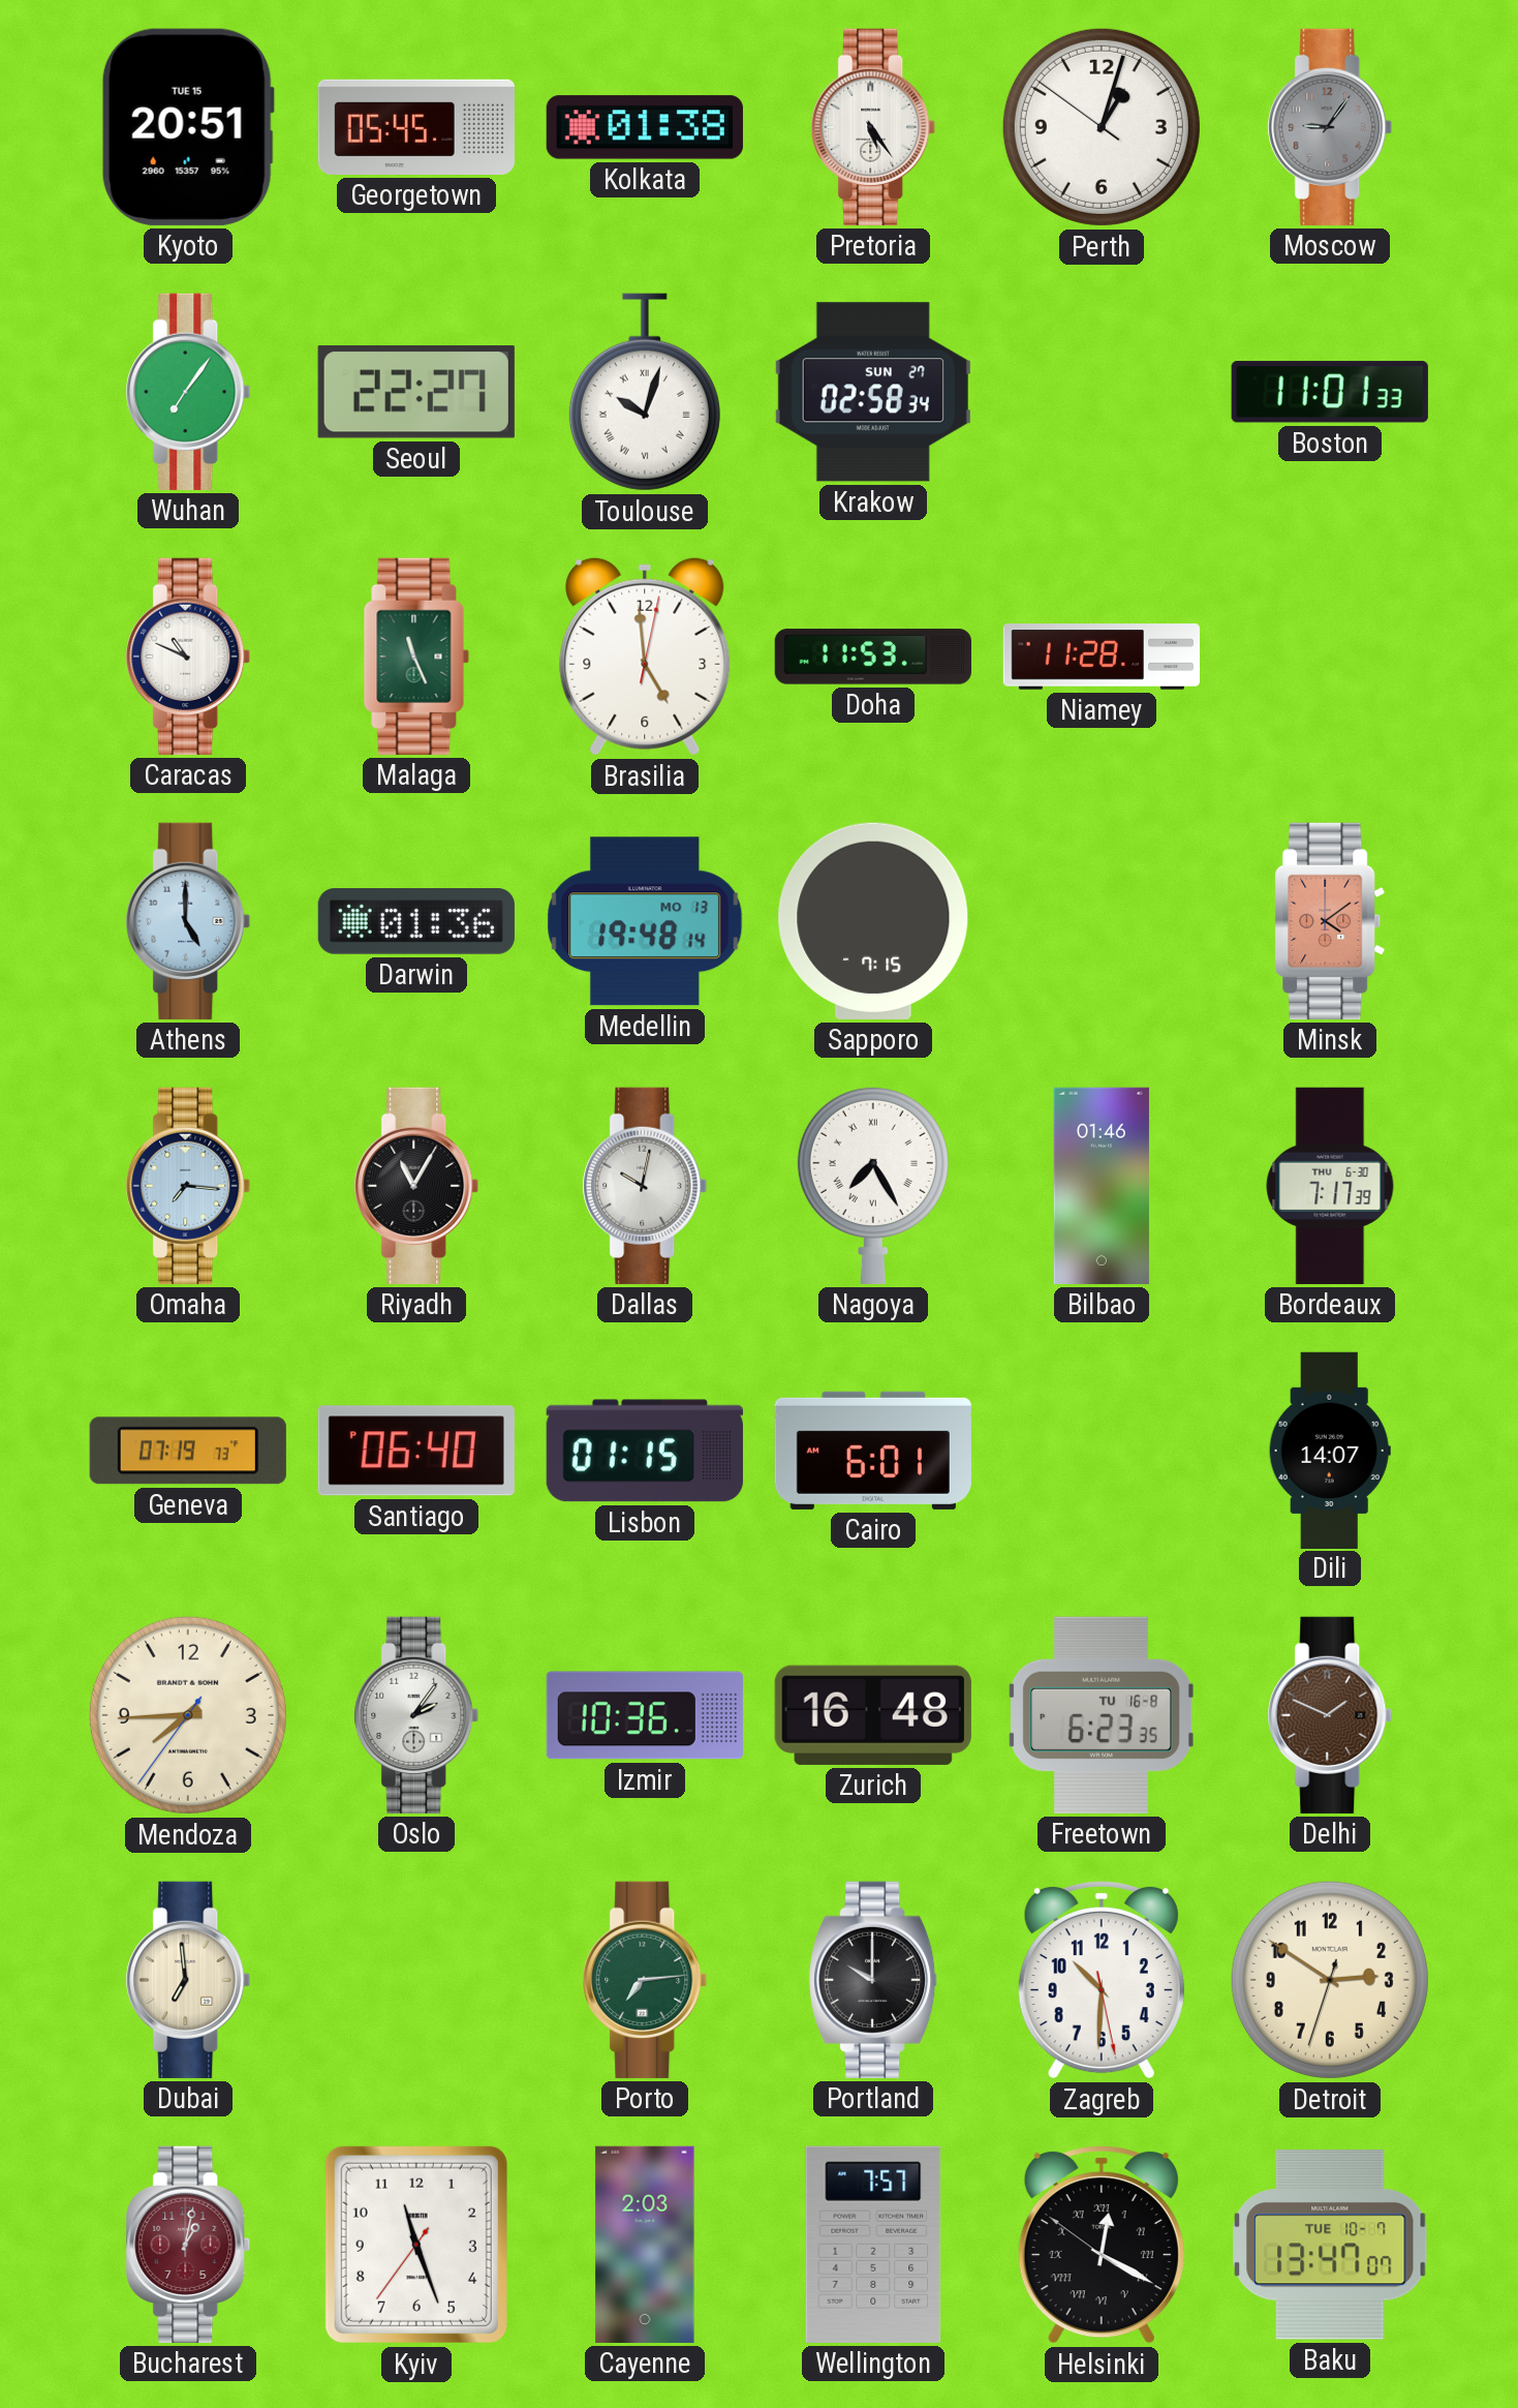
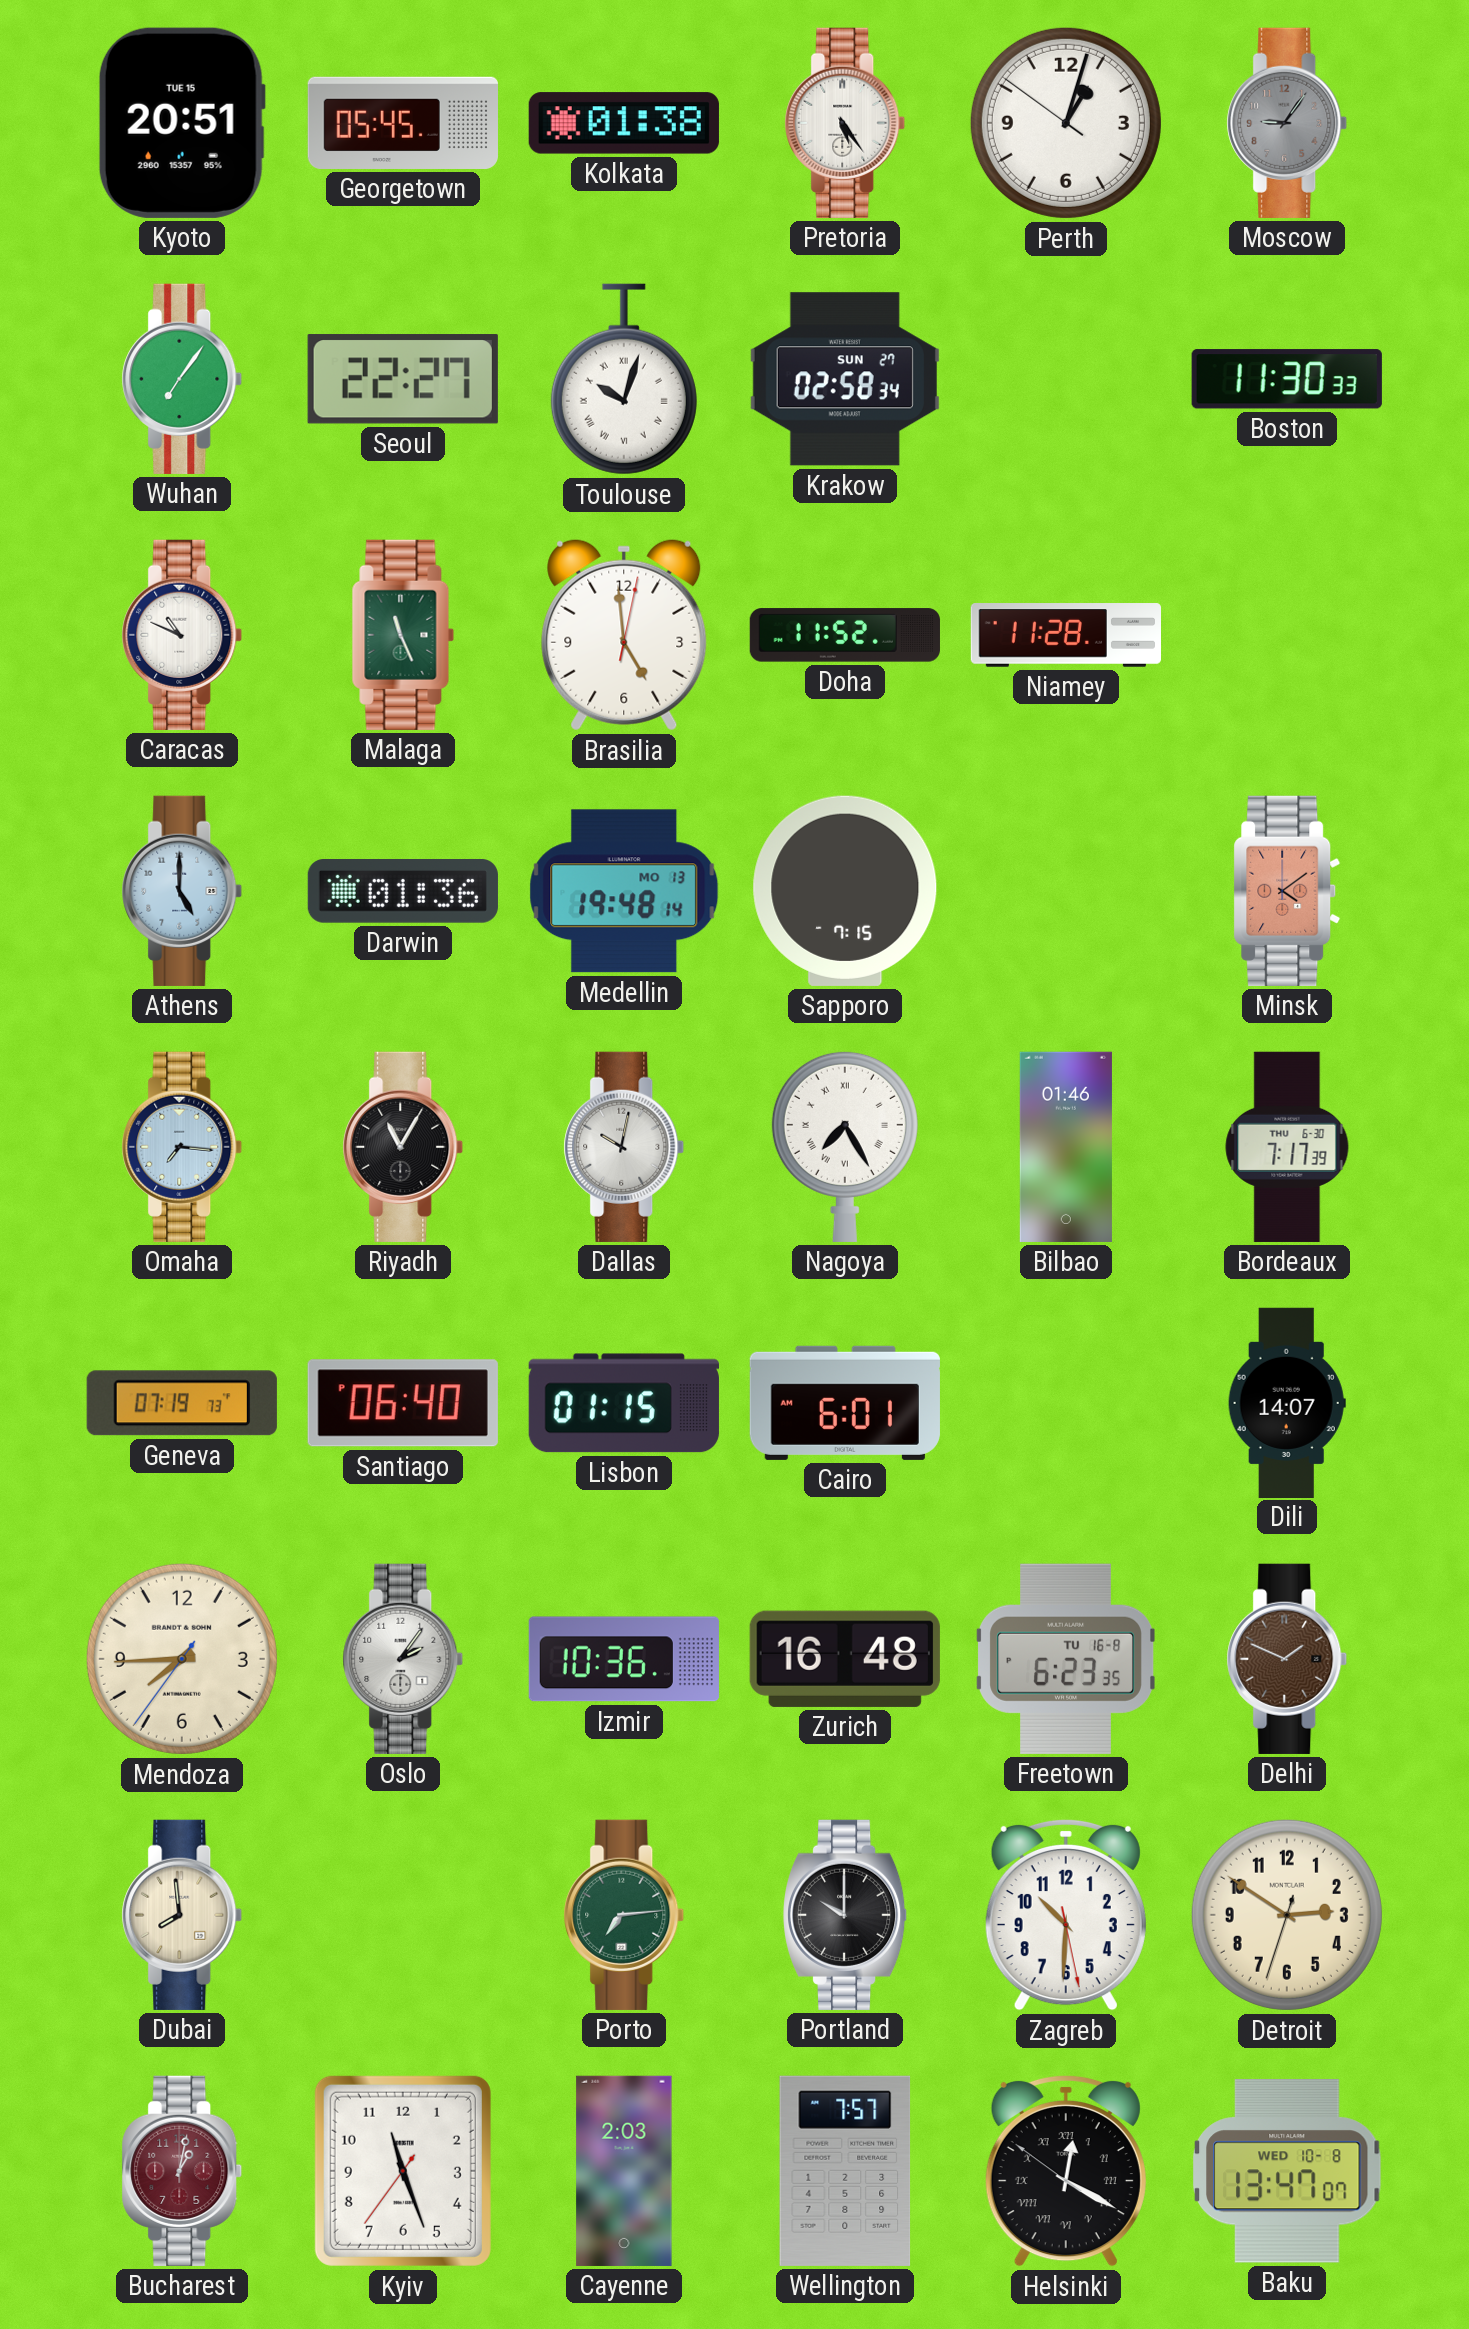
Boston: 11:01 -> 11:30 (1287, 379)
Doha: 11:53 -> 11:52 (845, 635)
Dubai: 6:59 -> 7:59 (182, 1915)
Baku date: TUE 10-7 -> WED 10-8 (1288, 2171)
